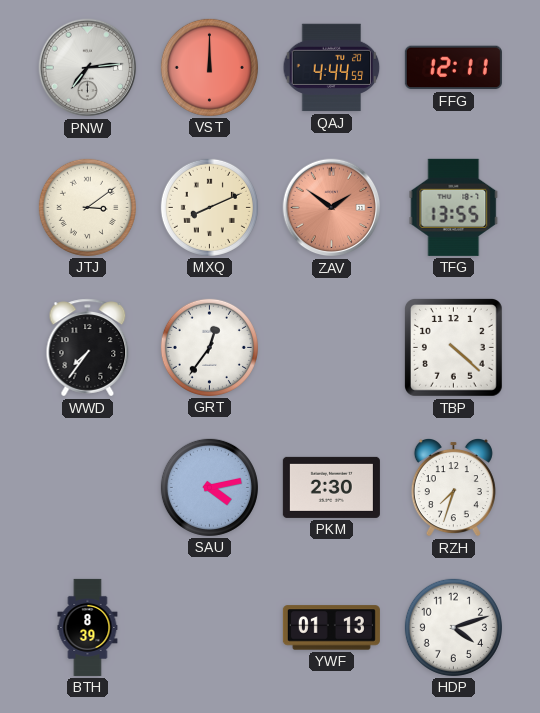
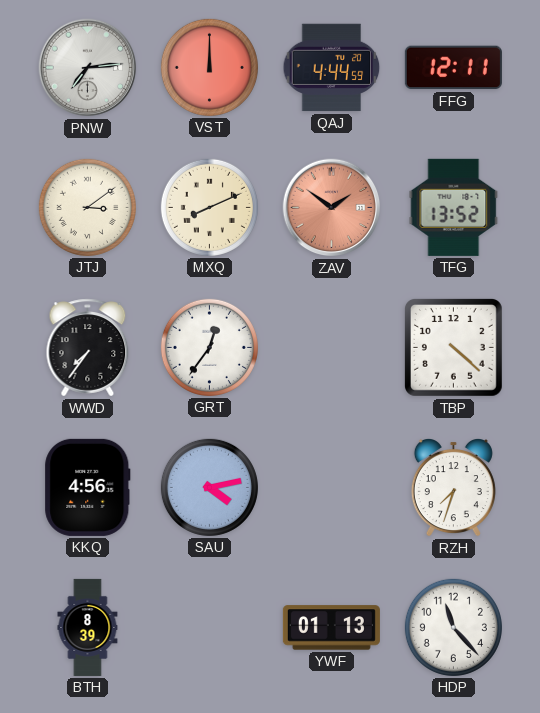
TFG: 13:55 -> 13:52 (454, 207)
KKQ: none -> 4:56 (88, 487)
PKM: 2:30 -> none (331, 487)
HDP: 4:12 -> 11:23 (453, 627)
